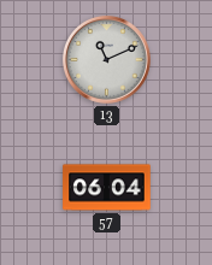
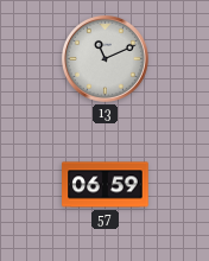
57: 06:04 -> 06:59 (106, 185)
